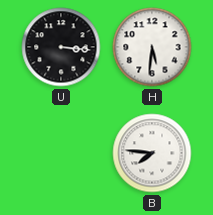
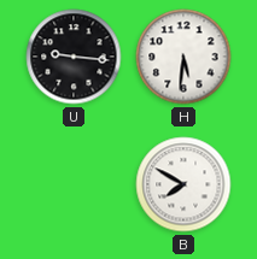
U: 3:16 -> 9:16 (74, 57)
B: 7:46 -> 7:50 (183, 184)
